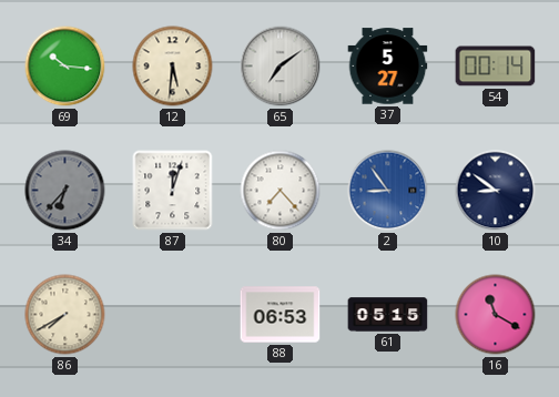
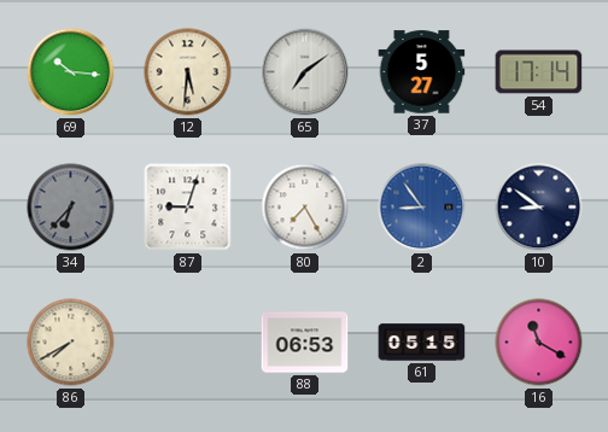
54: 00:14 -> 17:14 (539, 72)
87: 12:03 -> 9:03 (188, 208)
80: 7:23 -> 7:25 (305, 208)
